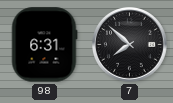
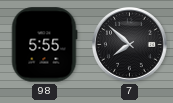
98: 6:31 -> 5:55 (44, 45)
